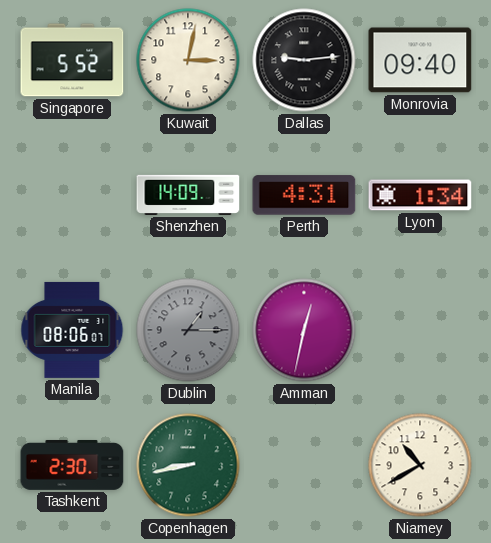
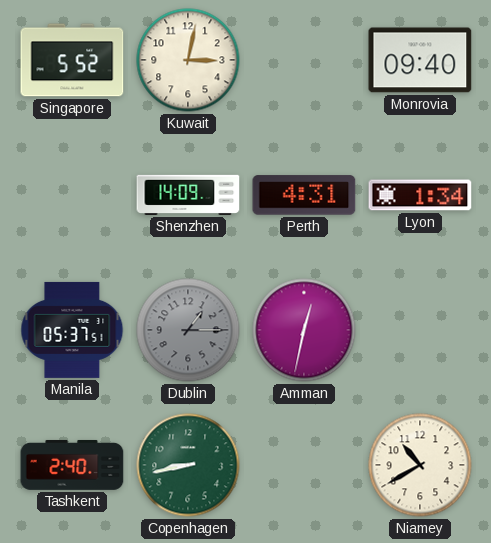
Dallas: 9:14 -> none (304, 60)
Manila: 08:06 -> 05:37 (72, 330)
Tashkent: 2:30 -> 2:40 (72, 465)
